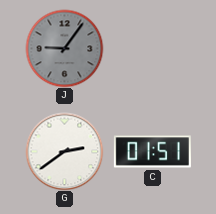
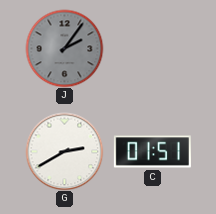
J: 9:06 -> 2:06 (64, 48)
G: 2:39 -> 2:40 (64, 151)
